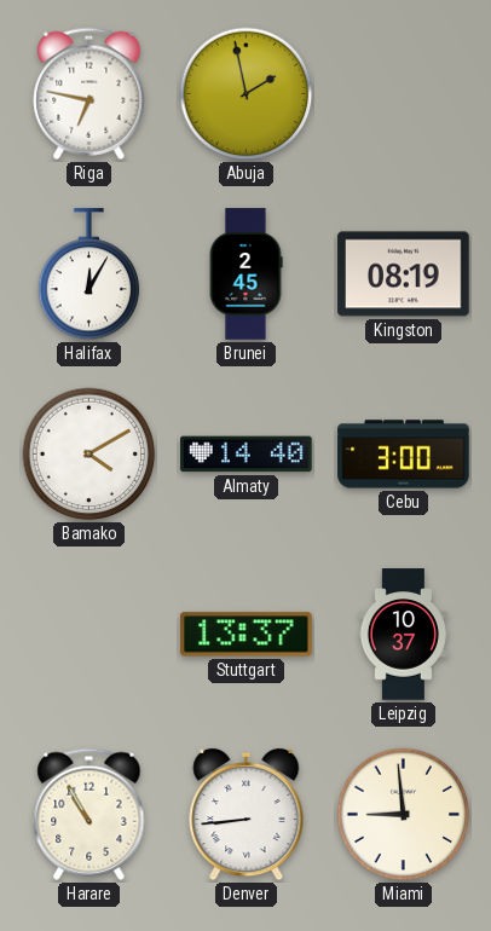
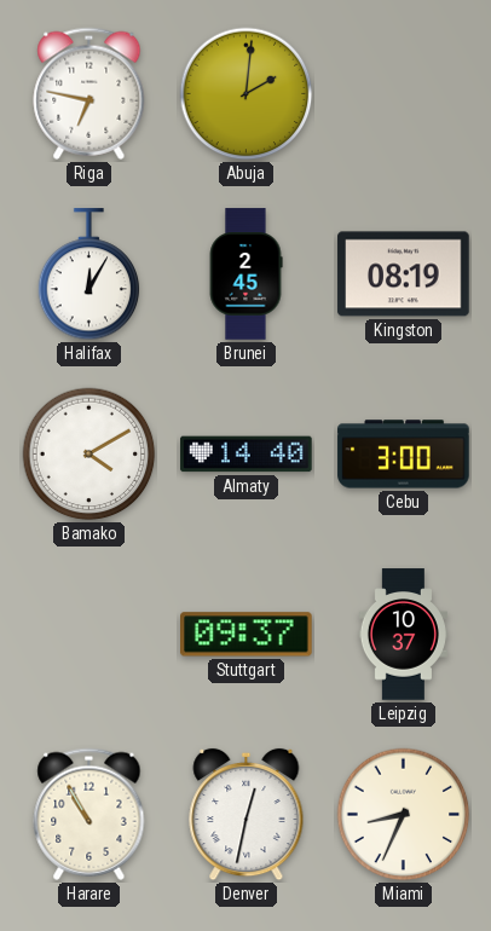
Abuja: 1:58 -> 2:01 (247, 94)
Stuttgart: 13:37 -> 09:37 (247, 635)
Denver: 8:44 -> 12:32 (247, 815)
Miami: 8:59 -> 8:34 (404, 815)
